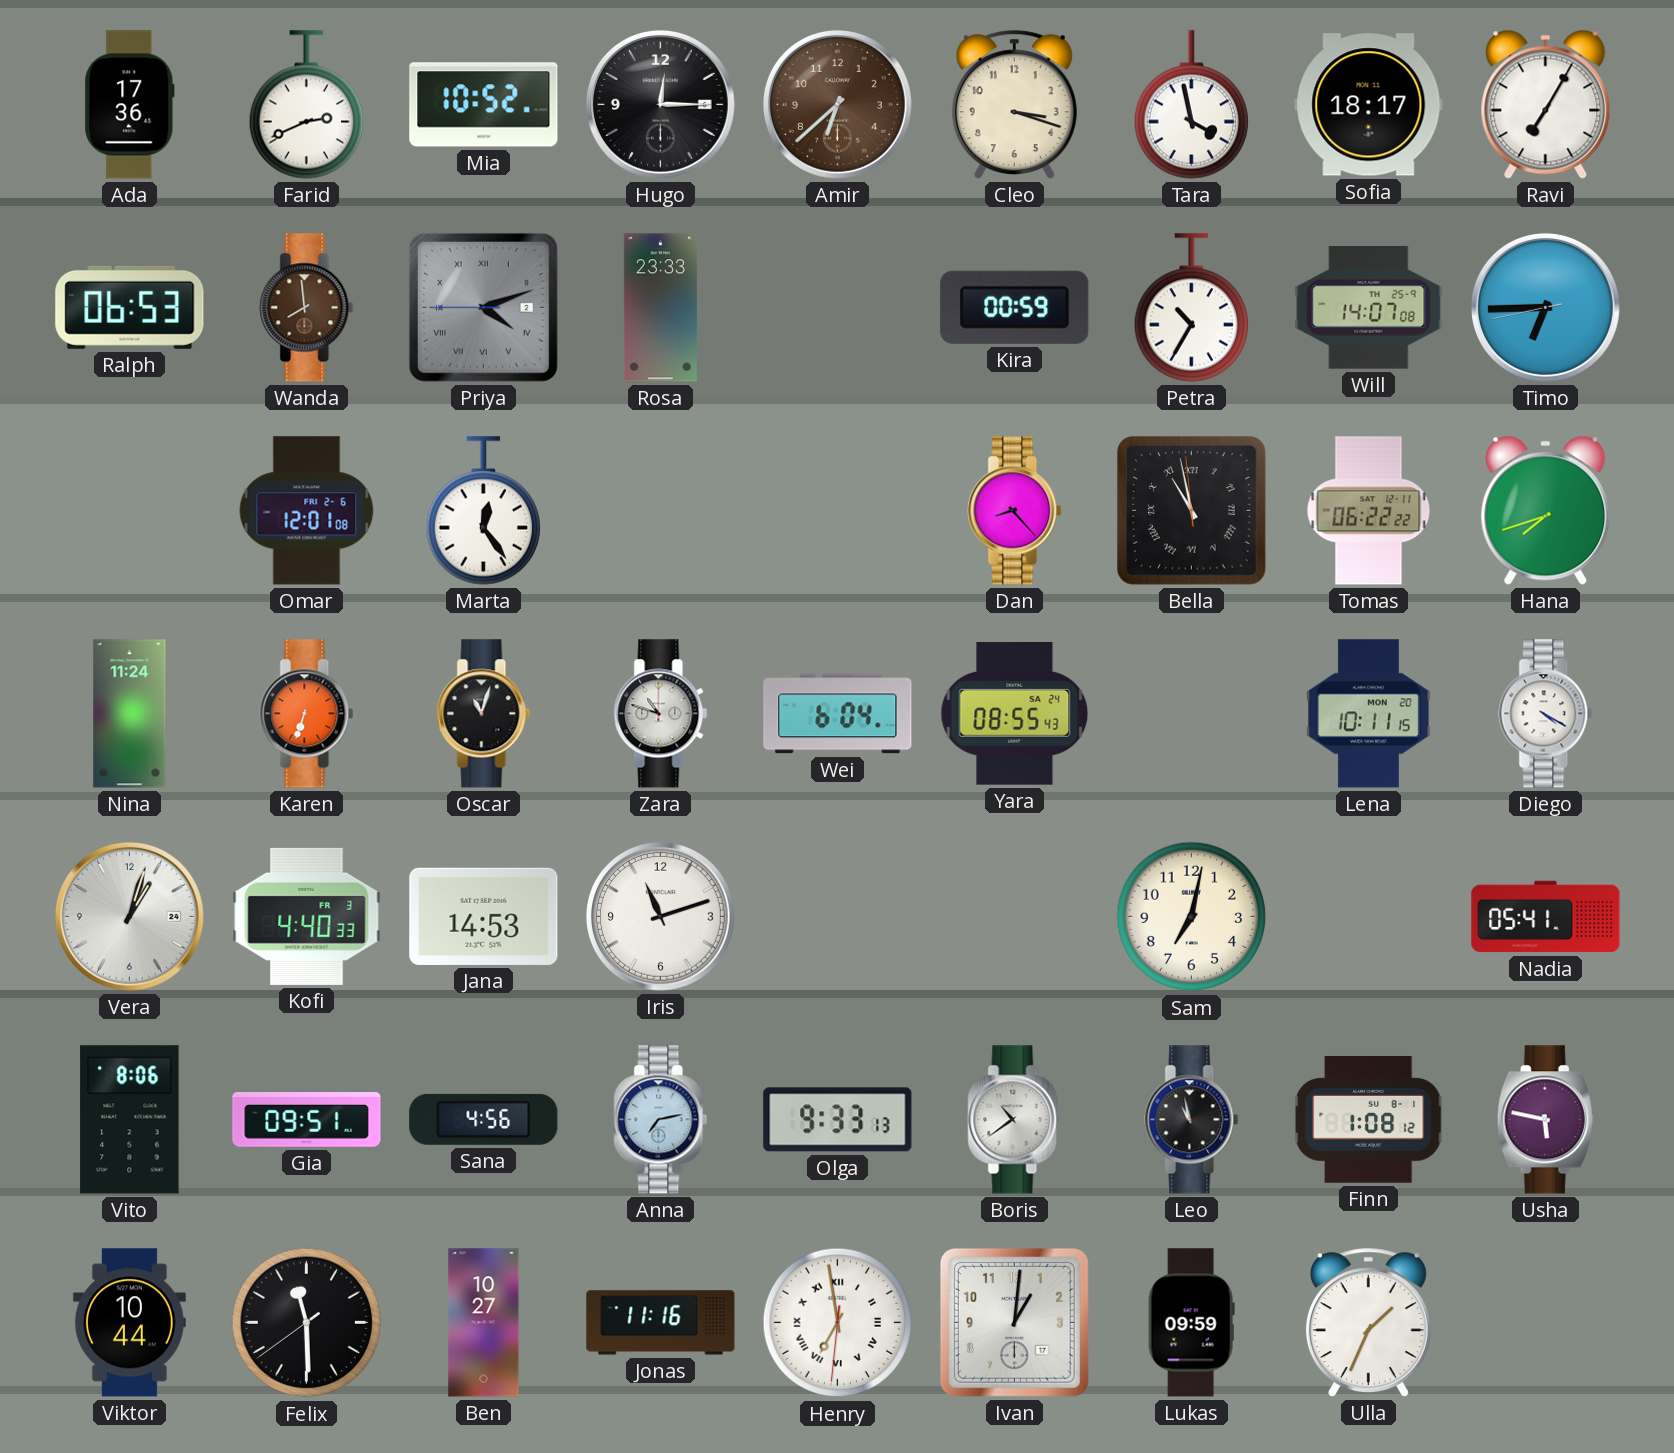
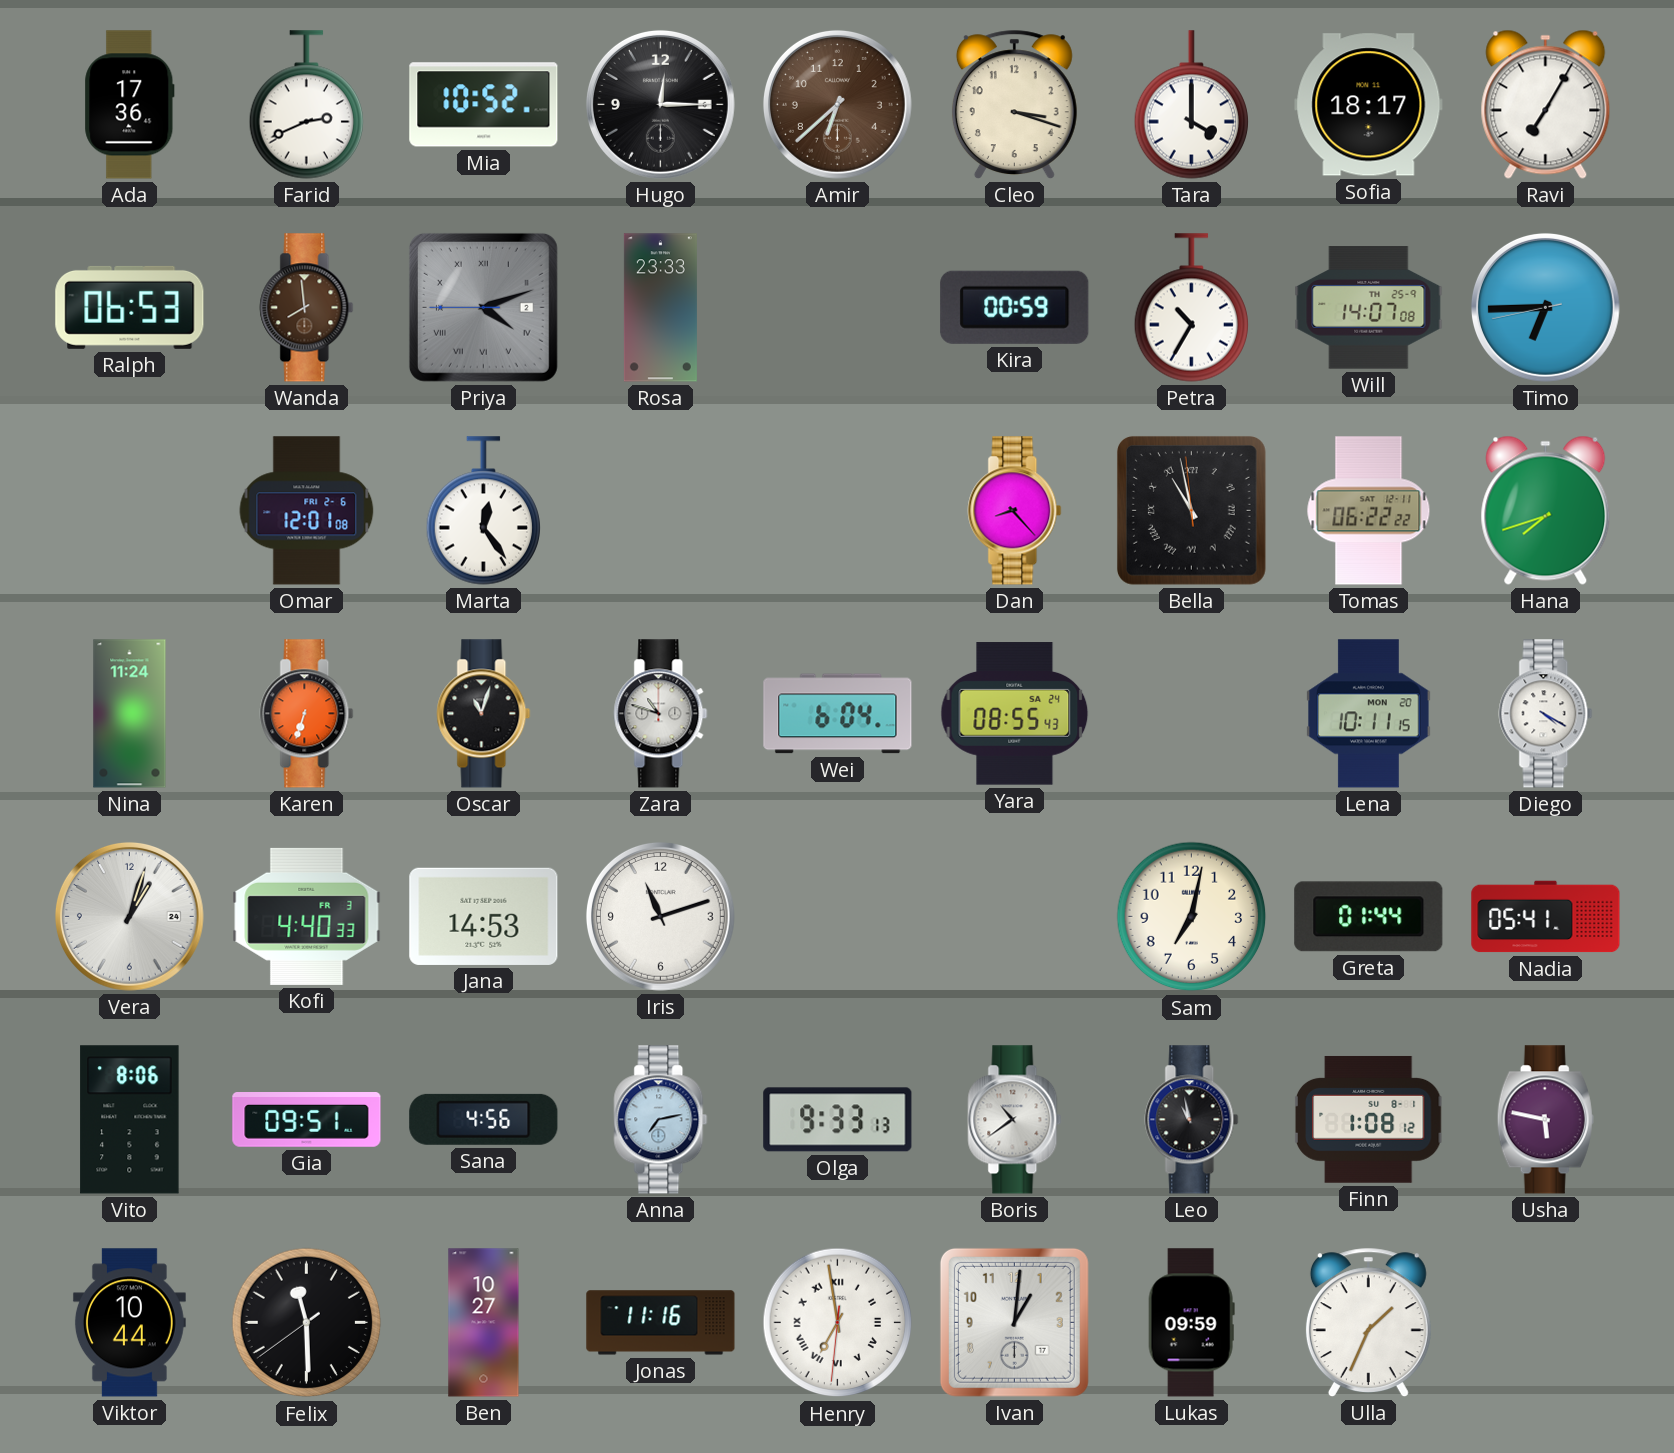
Tara: 3:58 -> 4:00 (1191, 105)
Greta: none -> 01:44 (1369, 917)
